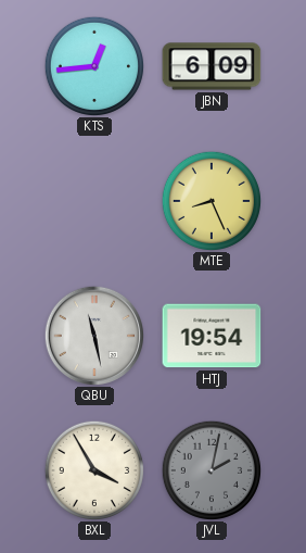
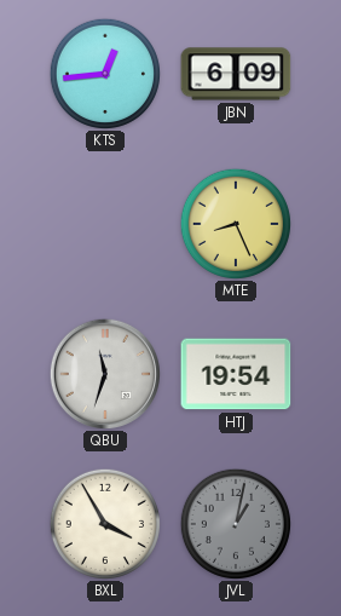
QBU: 11:28 -> 11:33 (104, 373)
JVL: 2:02 -> 1:02 (235, 523)
